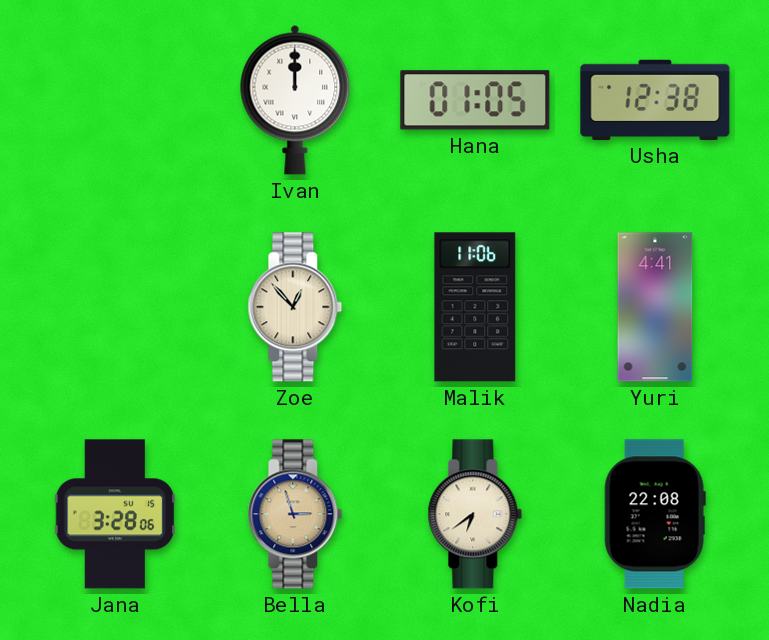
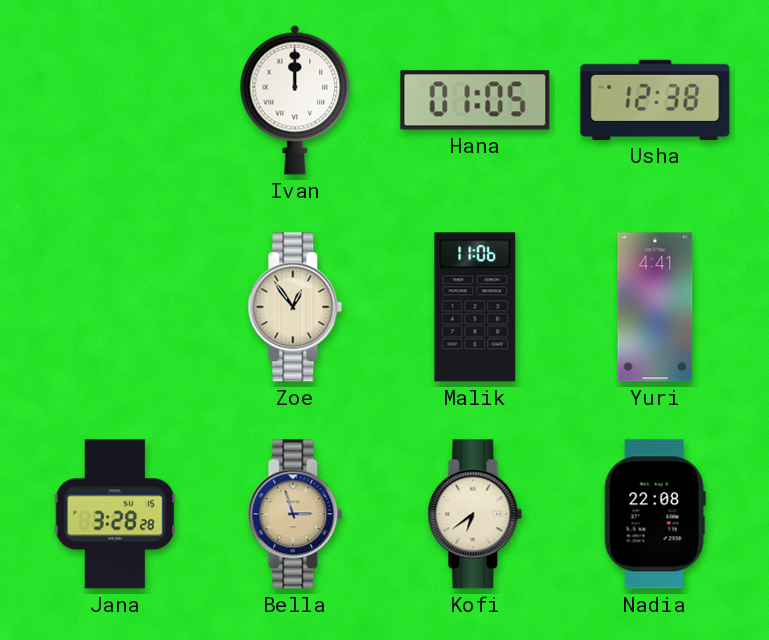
Zoe: 12:53 -> 12:54 (295, 307)
Jana: 3:28:06 -> 3:28:28 (115, 514)
